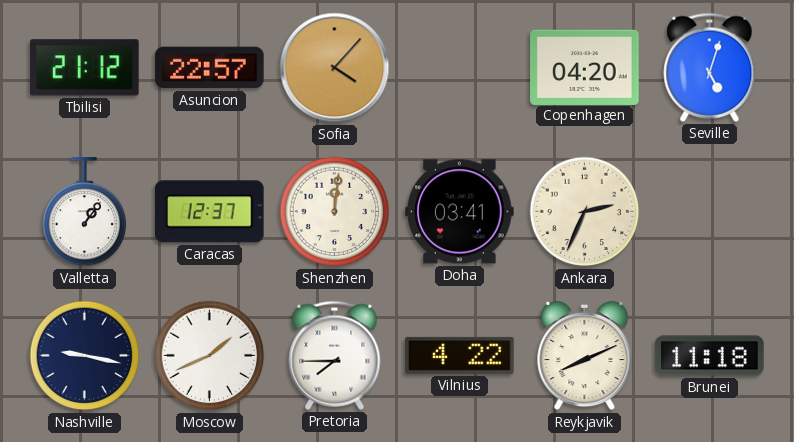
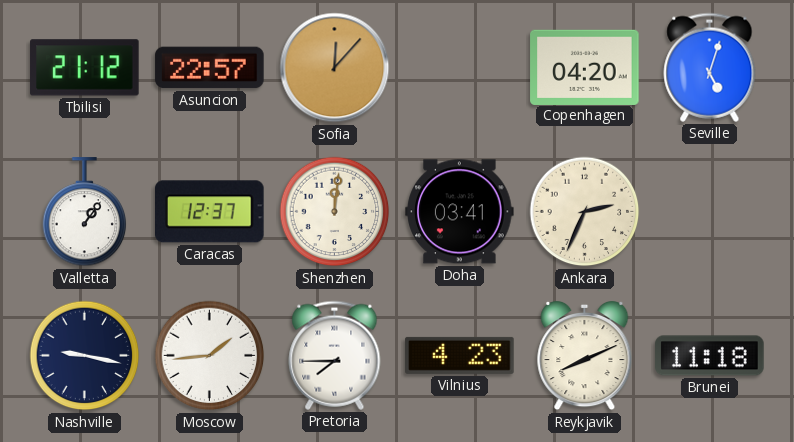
Sofia: 4:07 -> 12:07 (335, 68)
Moscow: 1:41 -> 1:44 (210, 356)
Vilnius: 4:22 -> 4:23 (460, 355)
